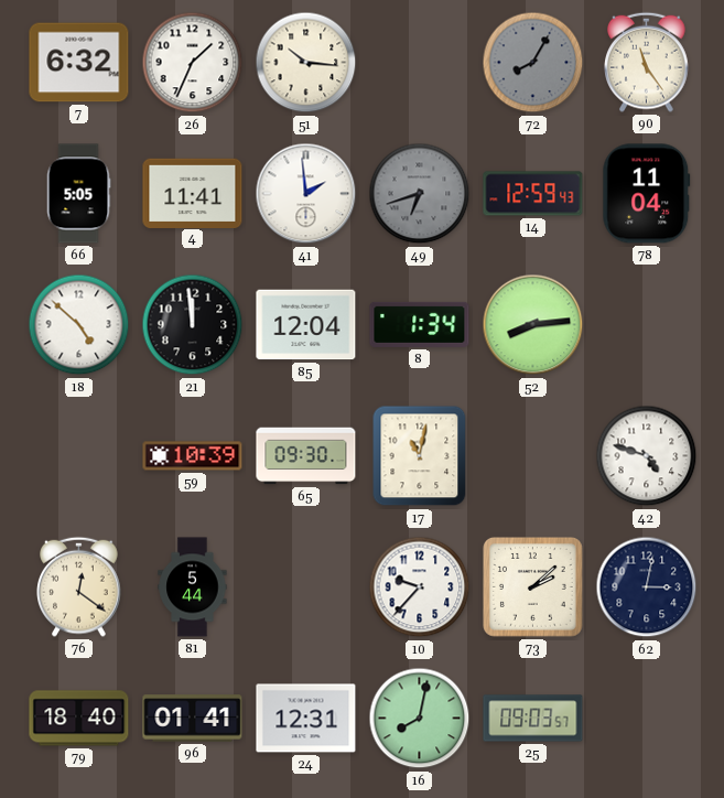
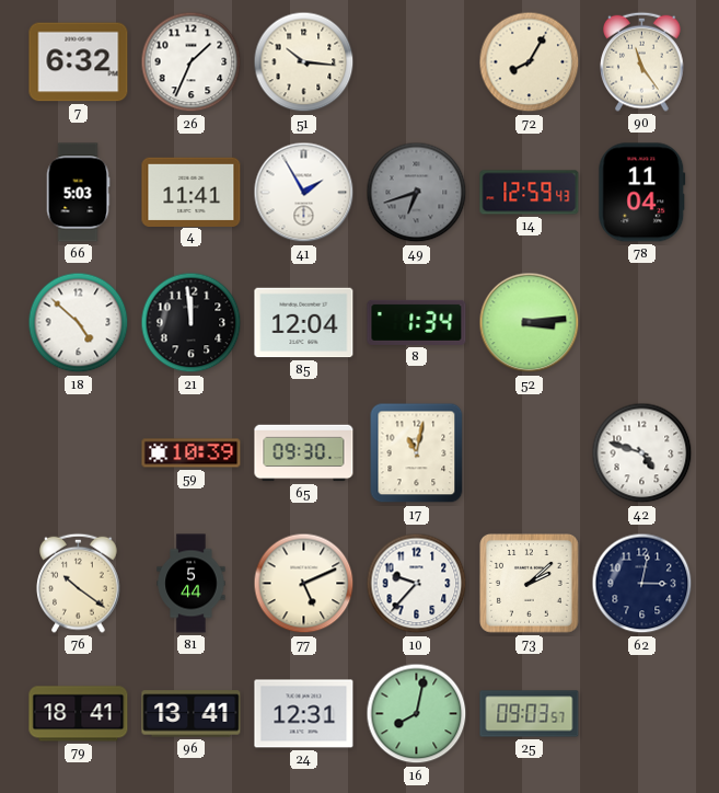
72 dial: grey -> cream (530, 62)
66: 5:05 -> 5:03 (78, 193)
41: 1:59 -> 1:55 (304, 193)
52: 8:14 -> 3:14 (530, 323)
76: 12:21 -> 10:21 (79, 583)
77: none -> 5:11 (304, 584)
79: 18:40 -> 18:41 (79, 714)
96: 01:41 -> 13:41 (192, 714)
